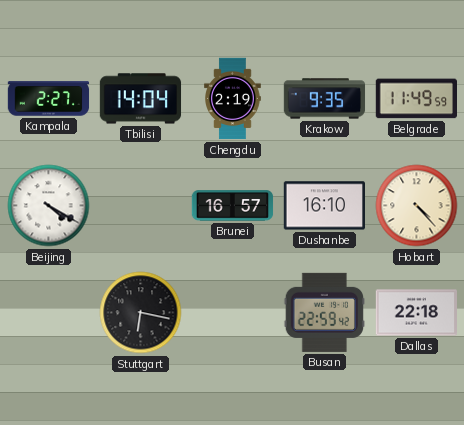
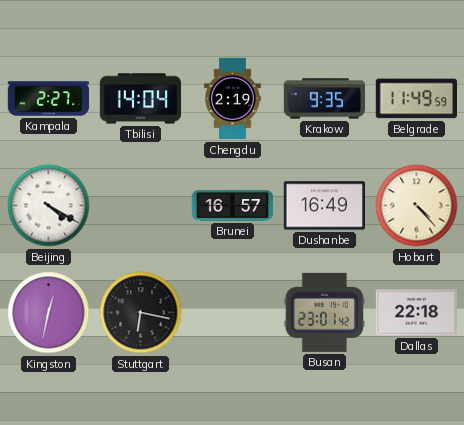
Dushanbe: 16:10 -> 16:49 (325, 206)
Kingston: none -> 12:32 (49, 313)
Busan: 22:59 -> 23:01 (324, 312)
